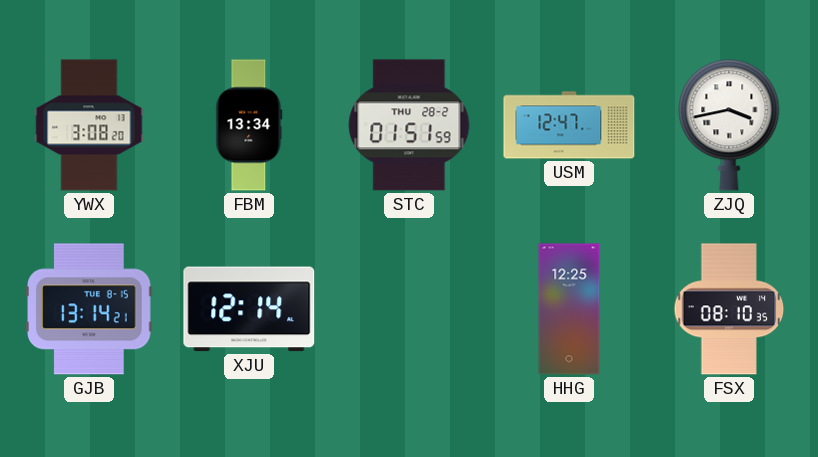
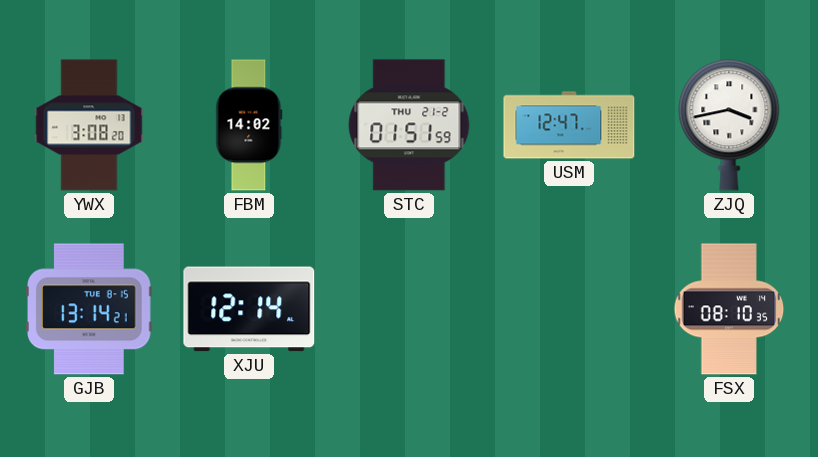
FBM: 13:34 -> 14:02 (249, 125)
STC date: THU 28-2 -> THU 21-2 (409, 125)
HHG: 12:25 -> none (569, 309)
